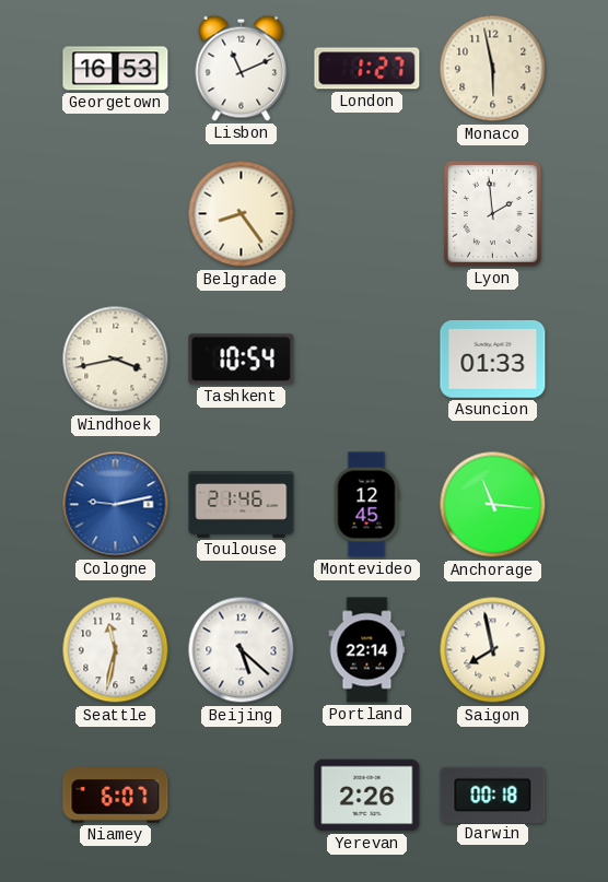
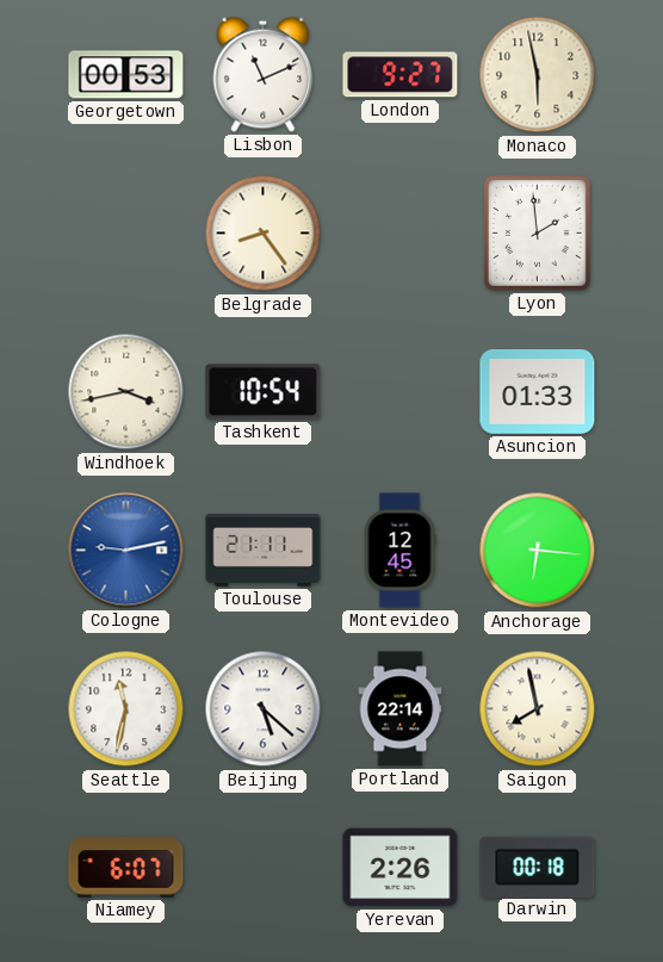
Georgetown: 16:53 -> 00:53 (126, 75)
London: 1:27 -> 9:27 (401, 75)
Toulouse: 21:46 -> 21:11 (264, 551)
Anchorage: 11:16 -> 6:16 (538, 551)
